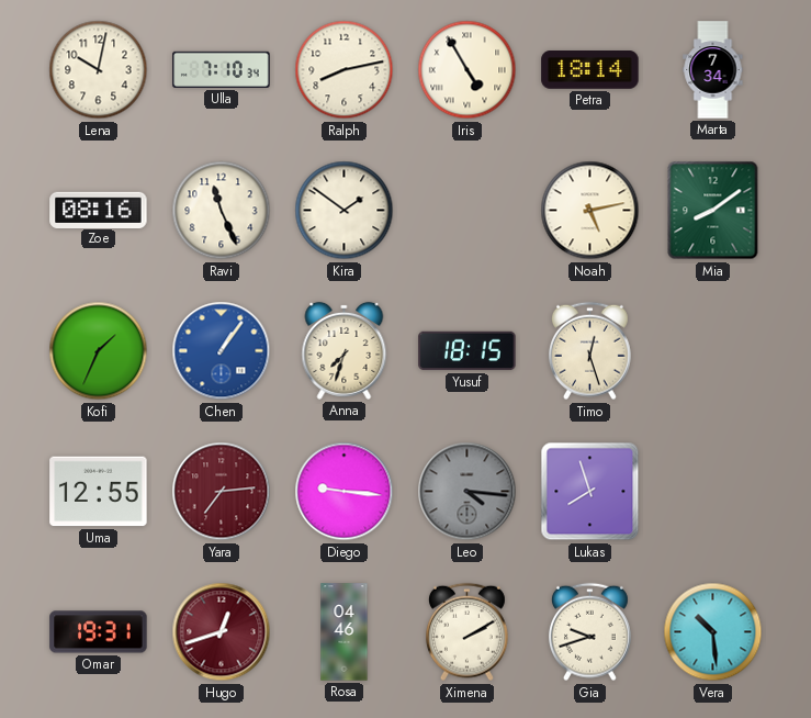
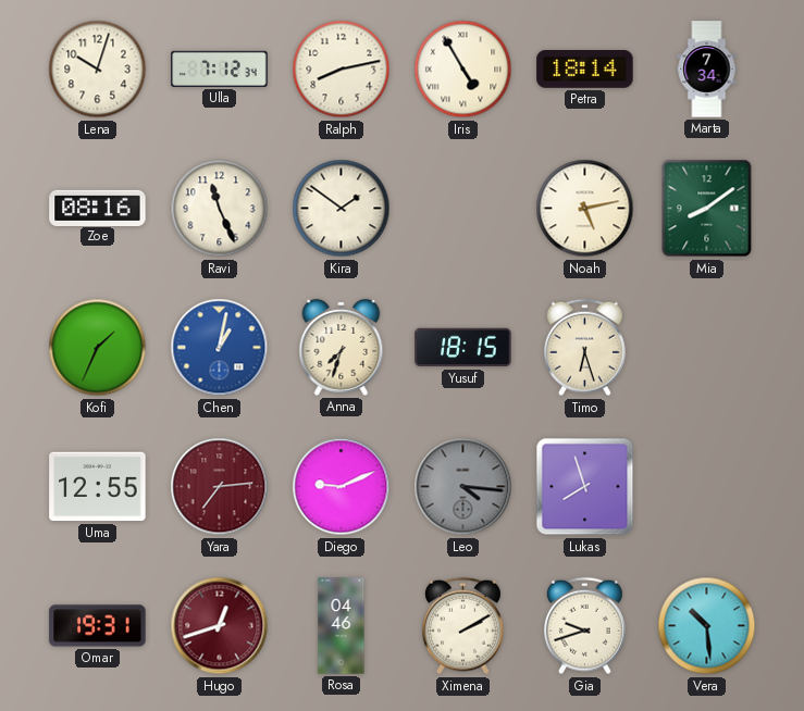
Lena: 10:02 -> 10:03 (98, 70)
Ulla: 7:10 -> 7:12 (220, 68)
Chen: 1:06 -> 1:02 (220, 348)
Timo: 12:27 -> 6:27 (584, 348)
Diego: 9:16 -> 9:11 (342, 487)
